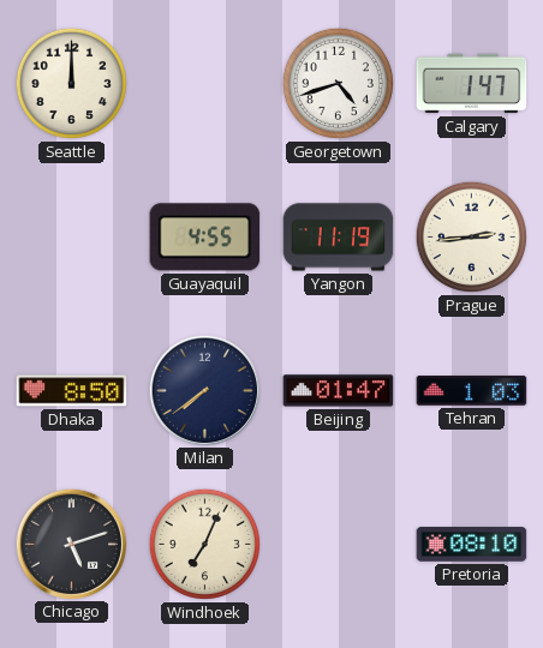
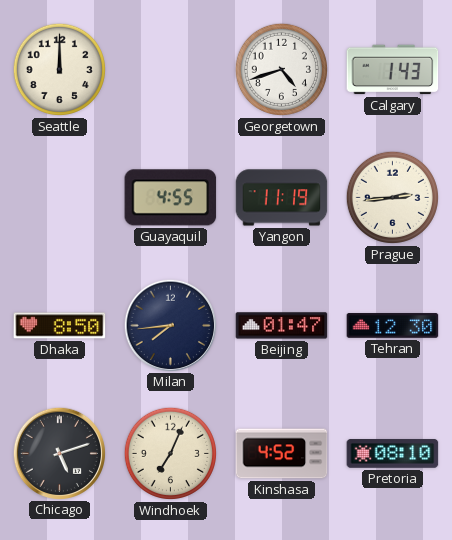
Calgary: 1:47 -> 1:43 (393, 70)
Milan: 7:39 -> 7:44 (170, 325)
Tehran: 1:03 -> 12:30 (393, 326)
Kinshasa: none -> 4:52 (282, 454)
